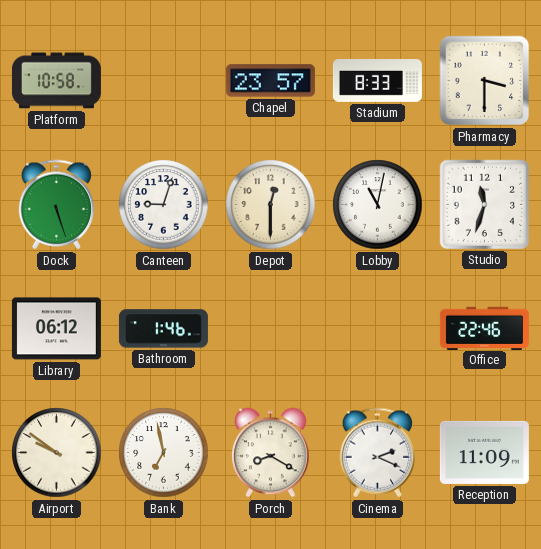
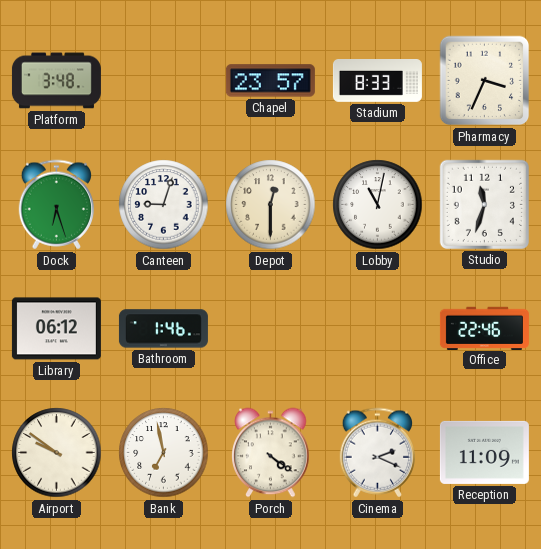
Platform: 10:58 -> 3:48 (56, 81)
Pharmacy: 3:30 -> 3:34 (485, 81)
Dock: 5:27 -> 6:27 (56, 205)
Porch: 8:20 -> 4:21 (271, 453)
